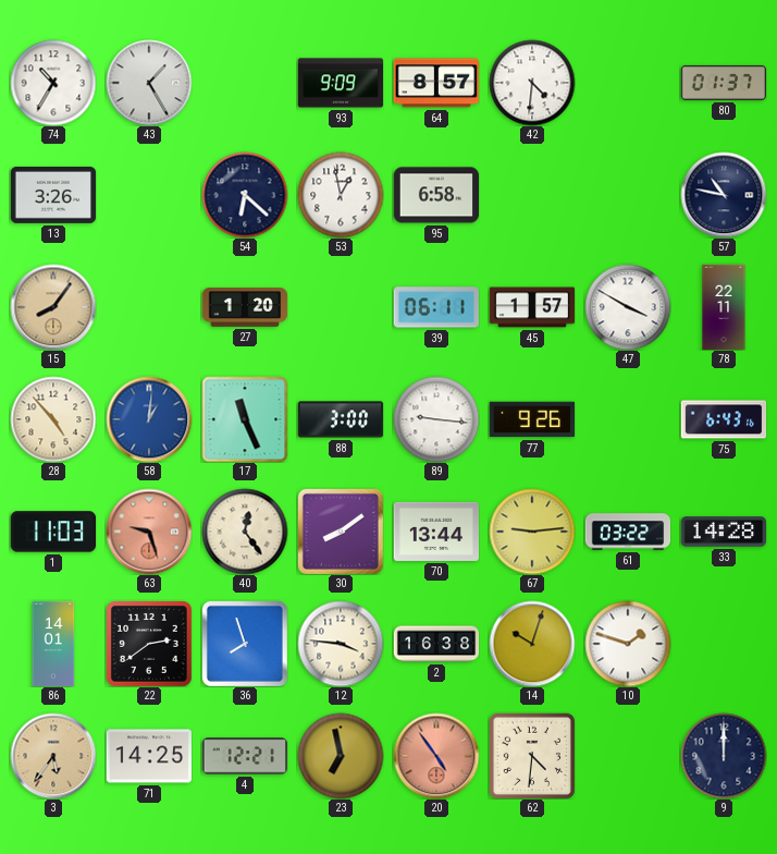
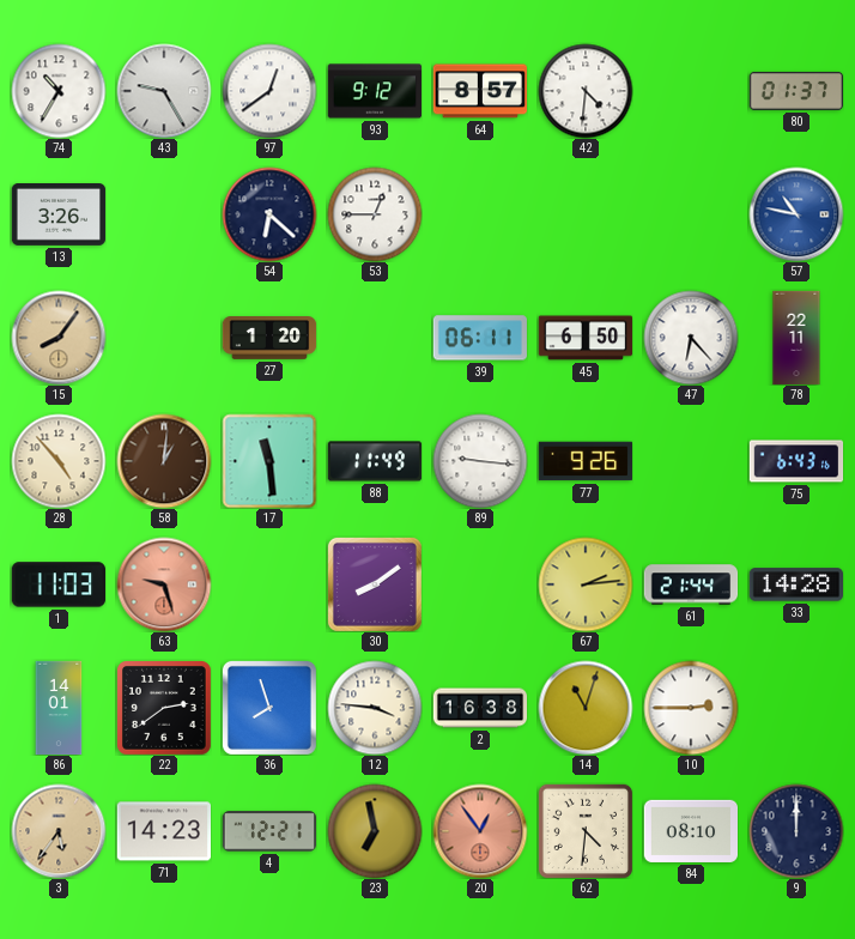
43: 1:25 -> 9:25 (164, 91)
97: none -> 12:39 (269, 91)
93: 9:09 -> 9:12 (374, 91)
53: 12:58 -> 12:45 (375, 214)
95: 6:58 -> none (435, 195)
57 dial: navy -> blue (796, 214)
45: 1:57 -> 6:50 (586, 338)
47: 3:50 -> 6:23 (691, 338)
58 dial: blue -> brown (164, 461)
17: 11:26 -> 11:29 (269, 461)
88: 3:00 -> 11:49 (375, 461)
40: 12:24 -> none (245, 532)
70: 13:44 -> none (435, 532)
67: 9:14 -> 2:14 (586, 584)
61: 03:22 -> 21:44 (691, 584)
14: 10:03 -> 11:03 (586, 708)
10: 1:48 -> 2:45 (691, 708)
71: 14:25 -> 14:23 (163, 831)
20: 4:54 -> 12:54 (480, 831)
84: none -> 08:10 (690, 831)
